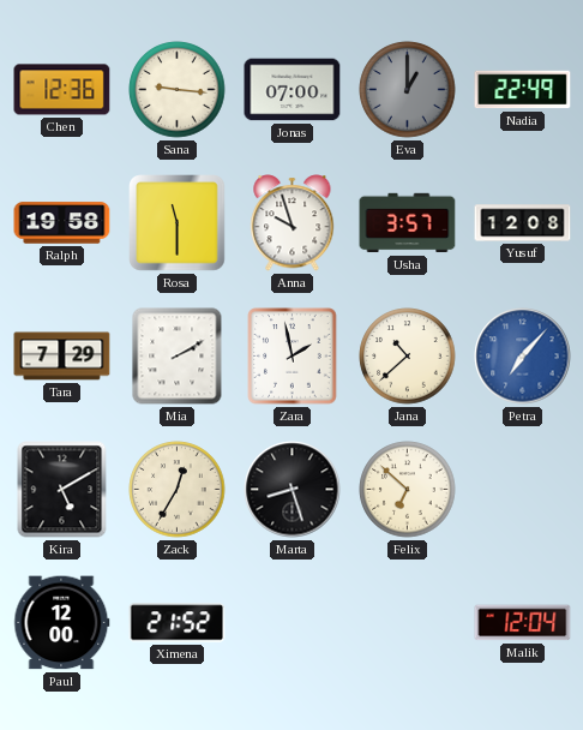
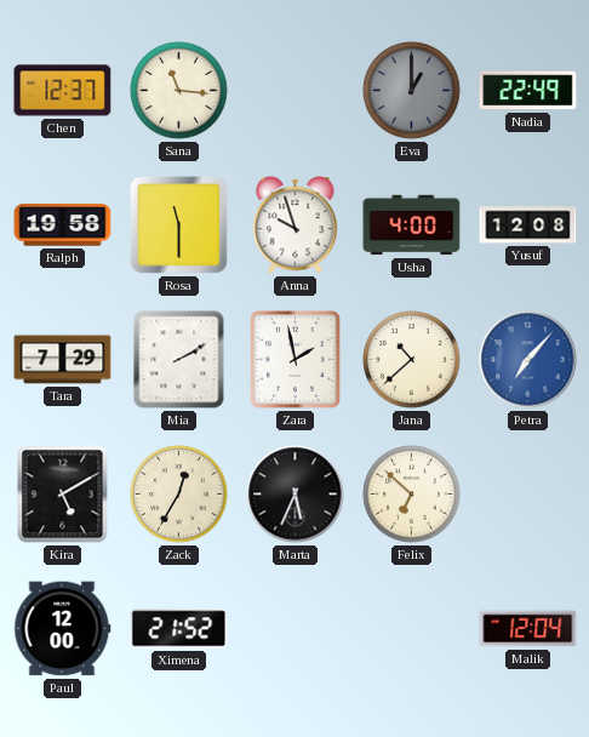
Chen: 12:36 -> 12:37 (63, 91)
Sana: 9:16 -> 11:16 (179, 91)
Jonas: 07:00 -> none (293, 90)
Usha: 3:57 -> 4:00 (412, 225)
Marta: 8:27 -> 5:34 (296, 495)
